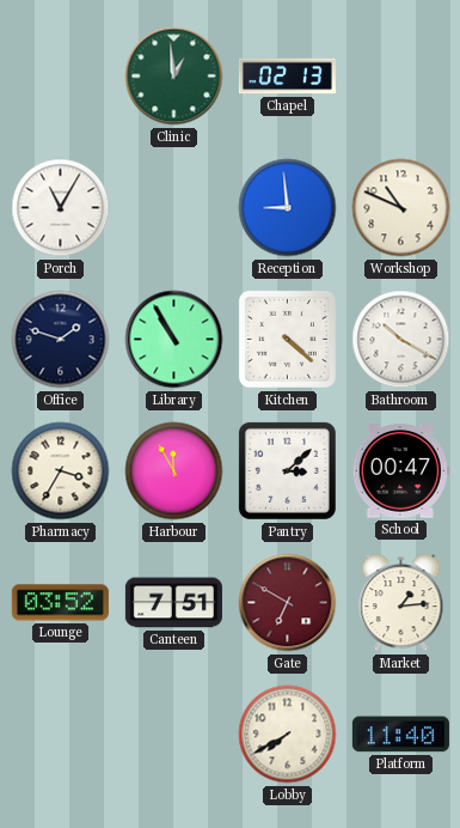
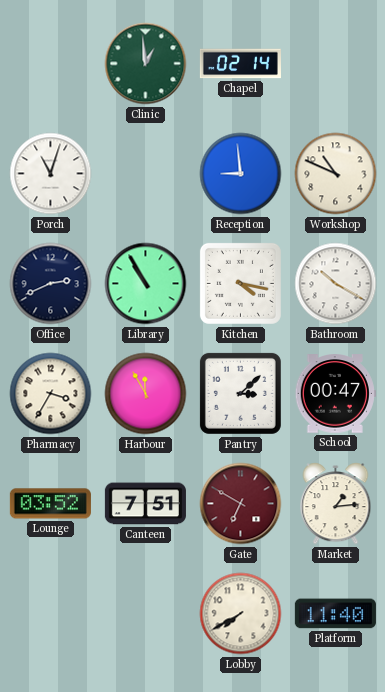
Chapel: 02:13 -> 02:14 (240, 64)
Porch: 11:05 -> 11:03 (51, 174)
Office: 1:48 -> 2:41 (51, 284)
Kitchen: 4:22 -> 4:17 (240, 283)
